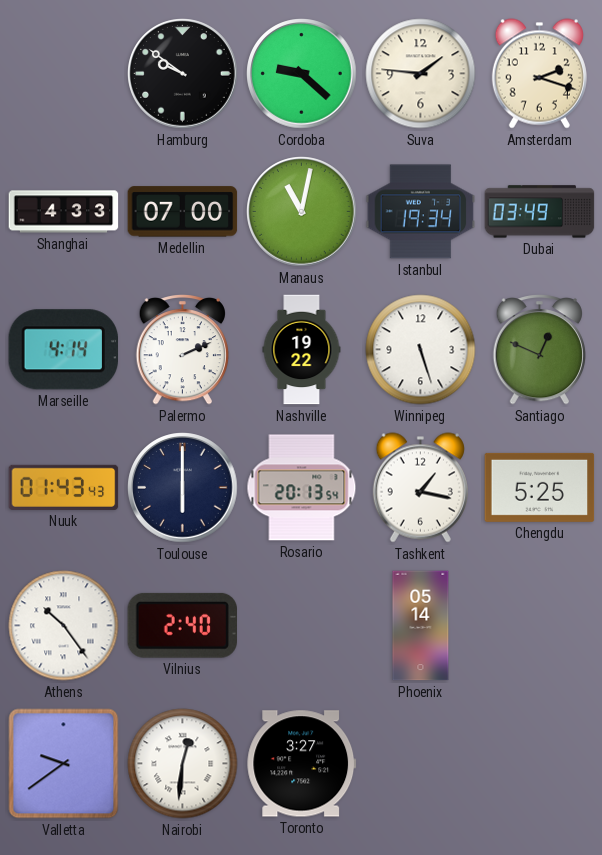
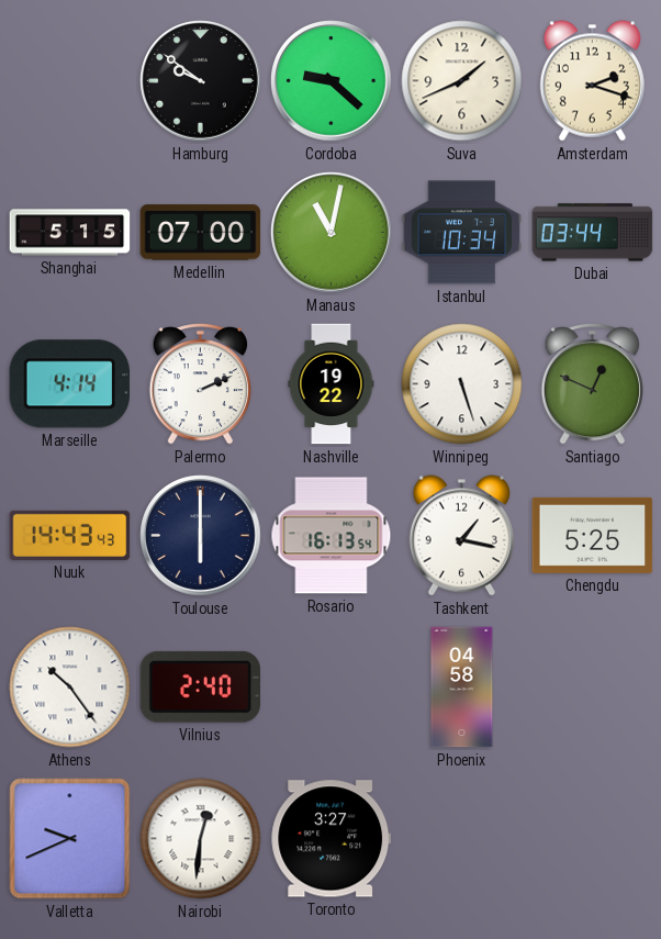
Suva: 1:46 -> 1:41 (462, 81)
Shanghai: 4:33 -> 5:15 (70, 233)
Istanbul: 19:34 -> 10:34 (462, 233)
Dubai: 03:49 -> 03:44 (593, 233)
Nuuk: 01:43 -> 14:43 (70, 535)
Rosario: 20:13 -> 16:13 (332, 536)
Phoenix: 05:14 -> 04:58 (462, 688)
Valletta: 9:39 -> 9:41 (70, 839)
